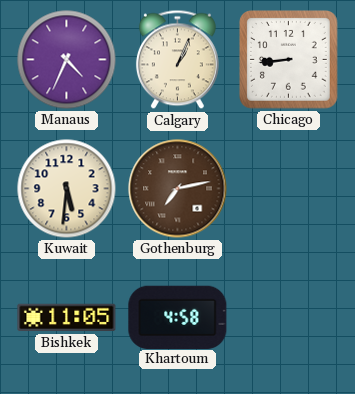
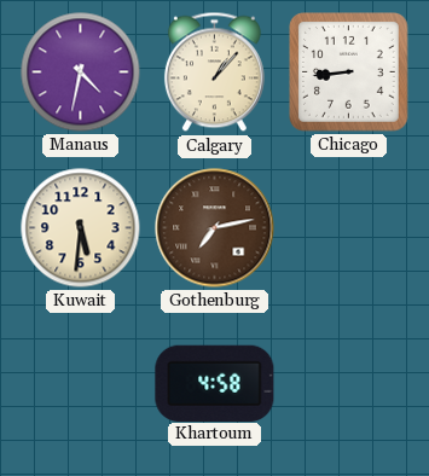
Manaus: 4:34 -> 4:32 (81, 72)
Calgary: 1:04 -> 1:07 (214, 72)
Bishkek: 11:05 -> none (67, 318)
